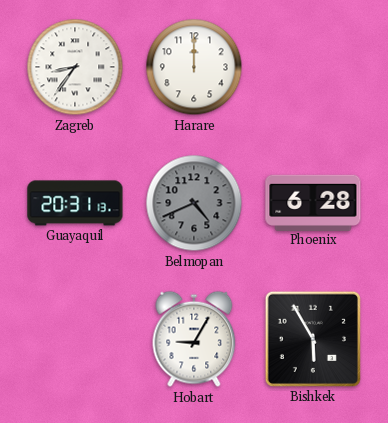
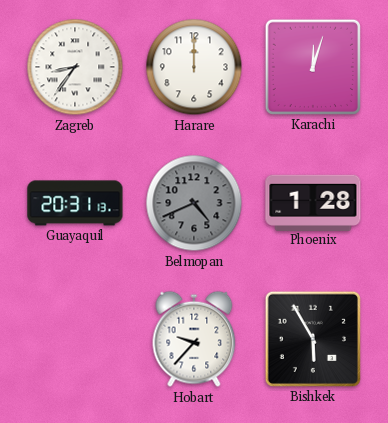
Karachi: none -> 12:03 (313, 67)
Phoenix: 6:28 -> 1:28 (313, 202)
Hobart: 9:05 -> 9:37 (194, 339)
